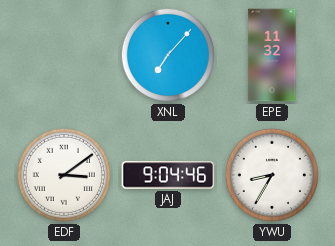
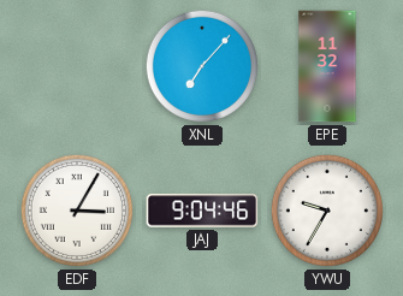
EDF: 3:09 -> 3:05 (77, 211)
YWU: 8:35 -> 9:35 (327, 211)
